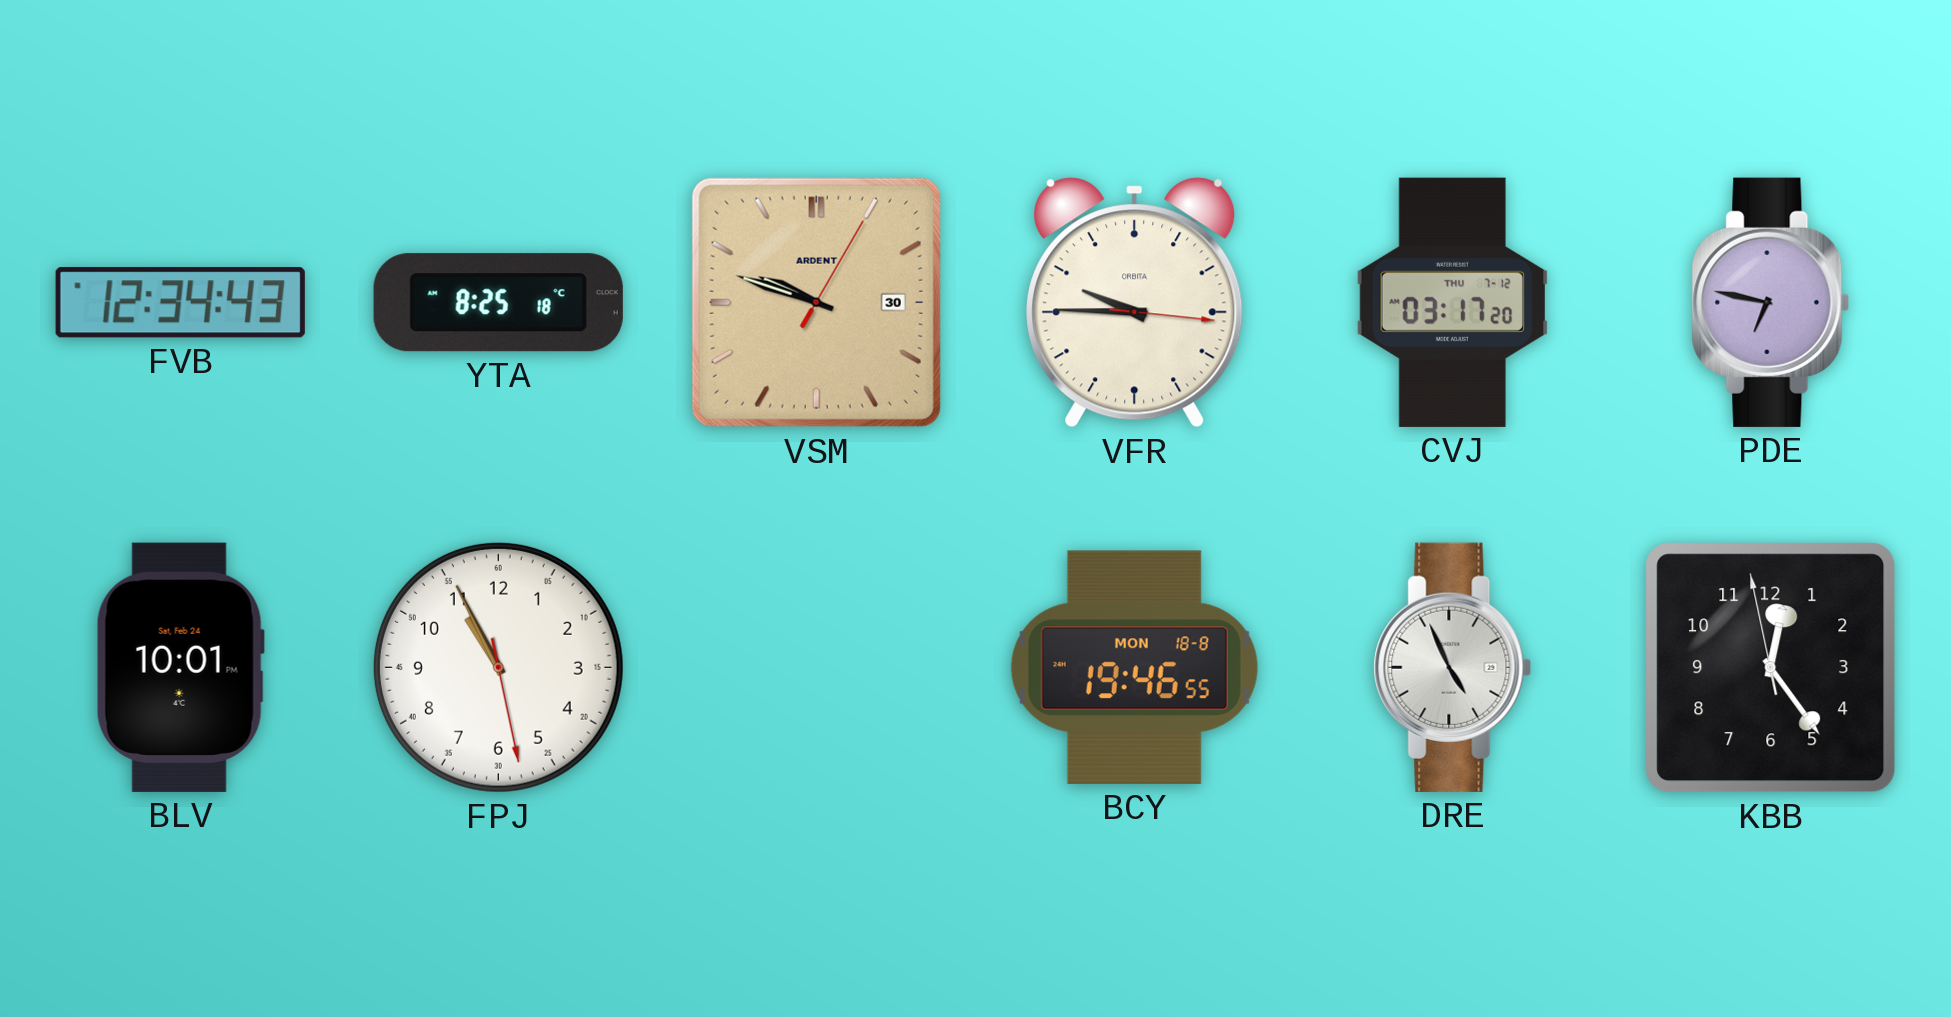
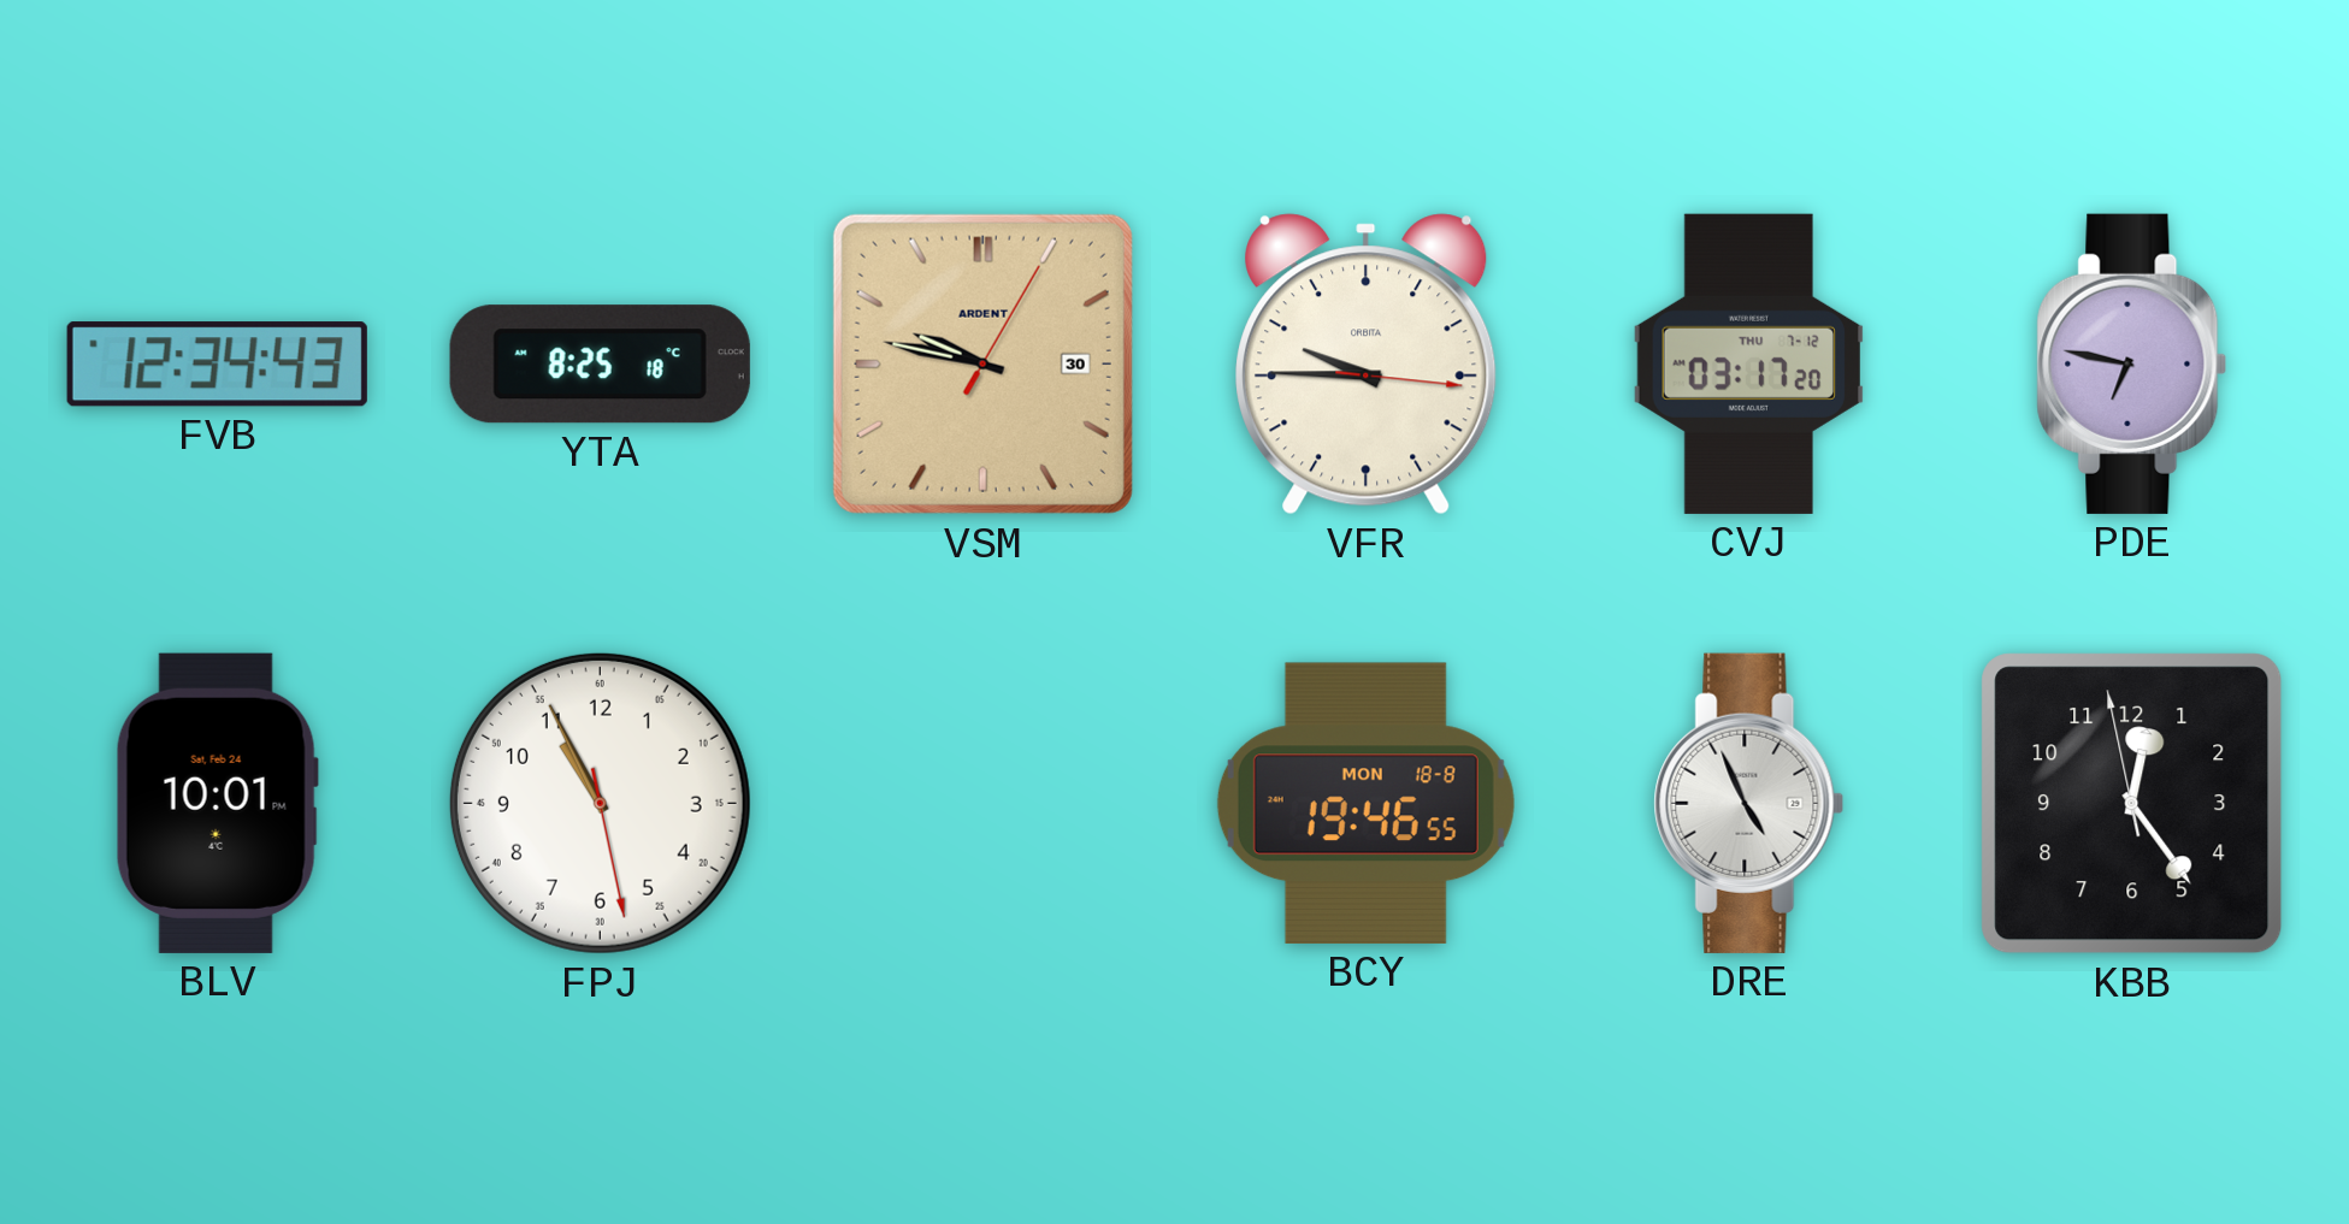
VSM: 9:48 -> 9:47 (982, 363)
